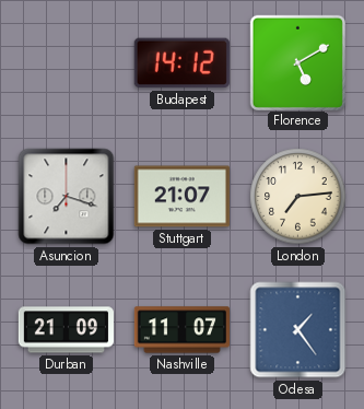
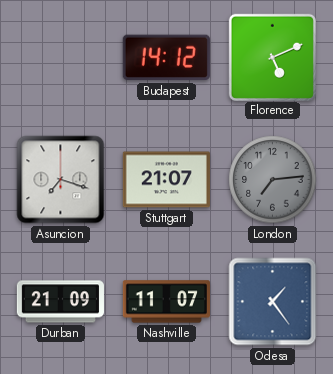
Florence: 5:10 -> 5:11 (272, 57)
London dial: cream -> grey (273, 180)
